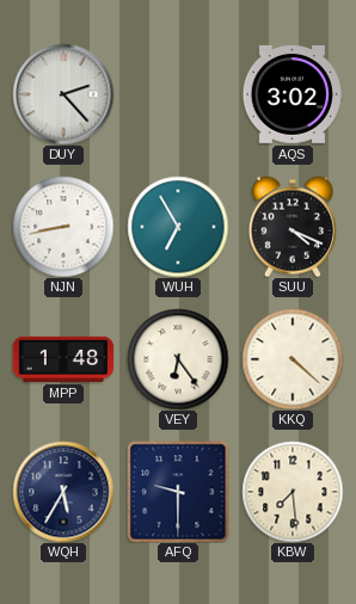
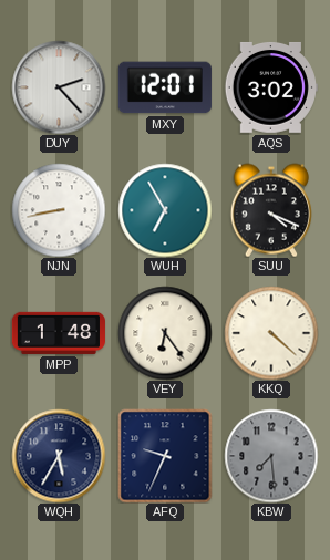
MXY: none -> 12:01 (165, 87)
AFQ: 9:30 -> 9:34 (165, 456)
KBW dial: cream -> grey (271, 456)
